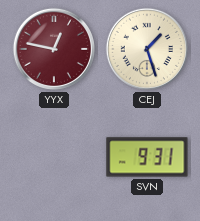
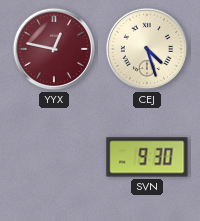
CEJ: 1:27 -> 4:27 (147, 49)
SVN: 9:31 -> 9:30 (147, 157)
